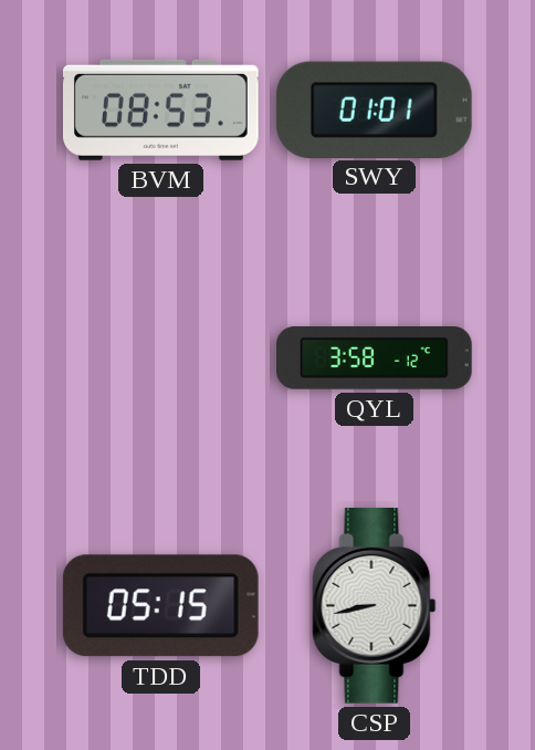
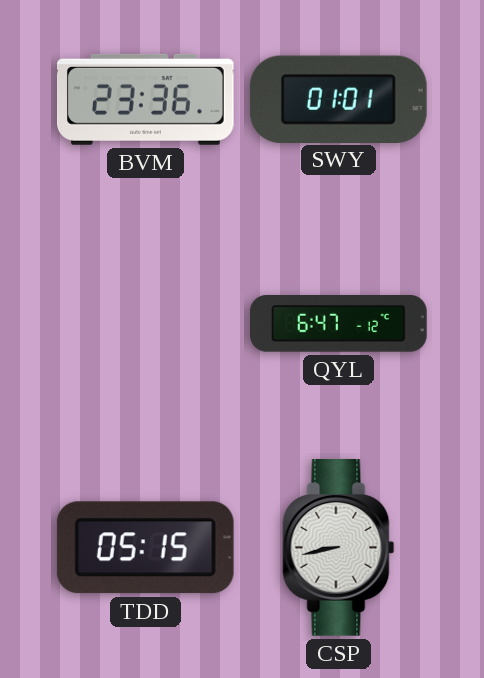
BVM: 08:53 -> 23:36 (146, 99)
QYL: 3:58 -> 6:47 (339, 324)
